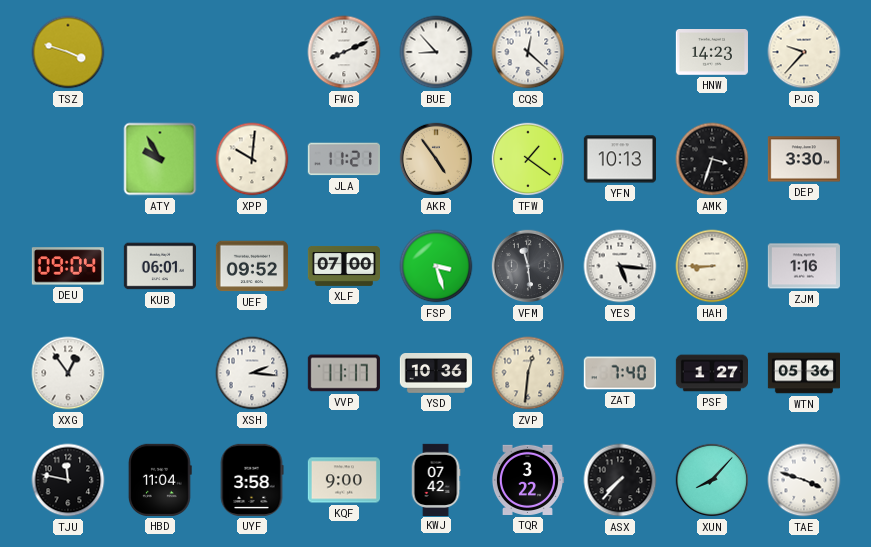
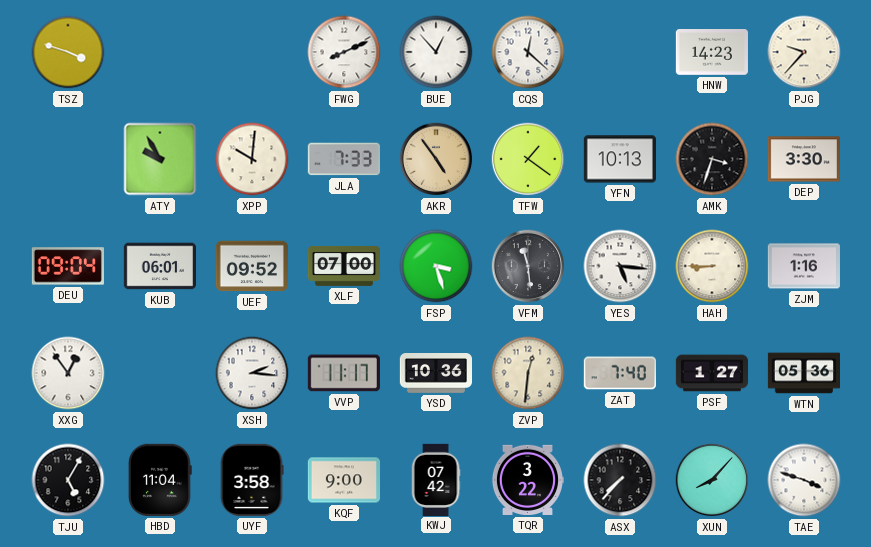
BUE: 8:53 -> 12:53 (436, 52)
JLA: 11:21 -> 7:33 (344, 159)
TJU: 11:47 -> 5:05 (68, 480)
